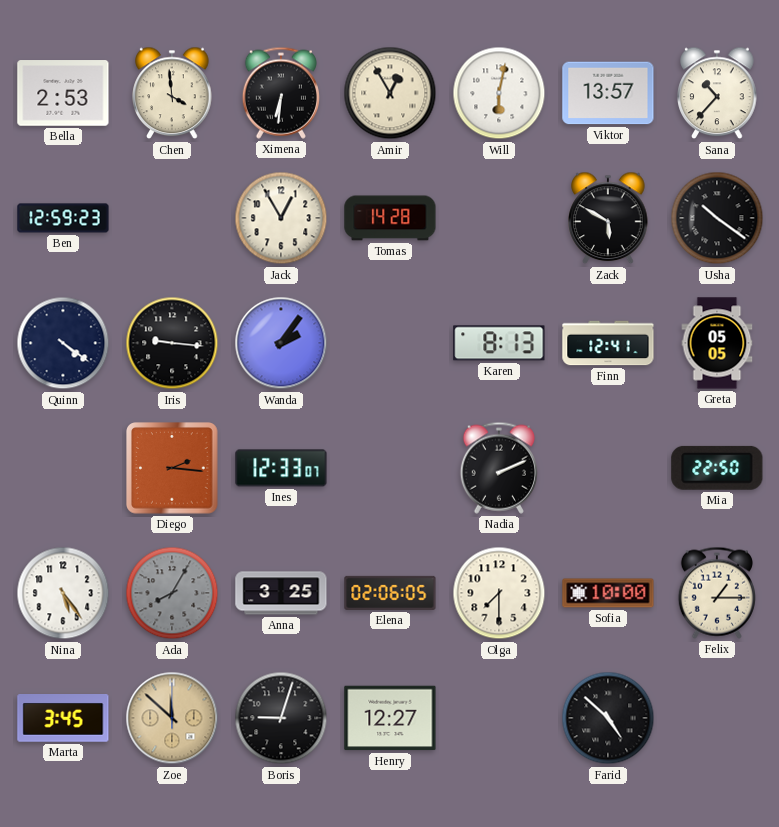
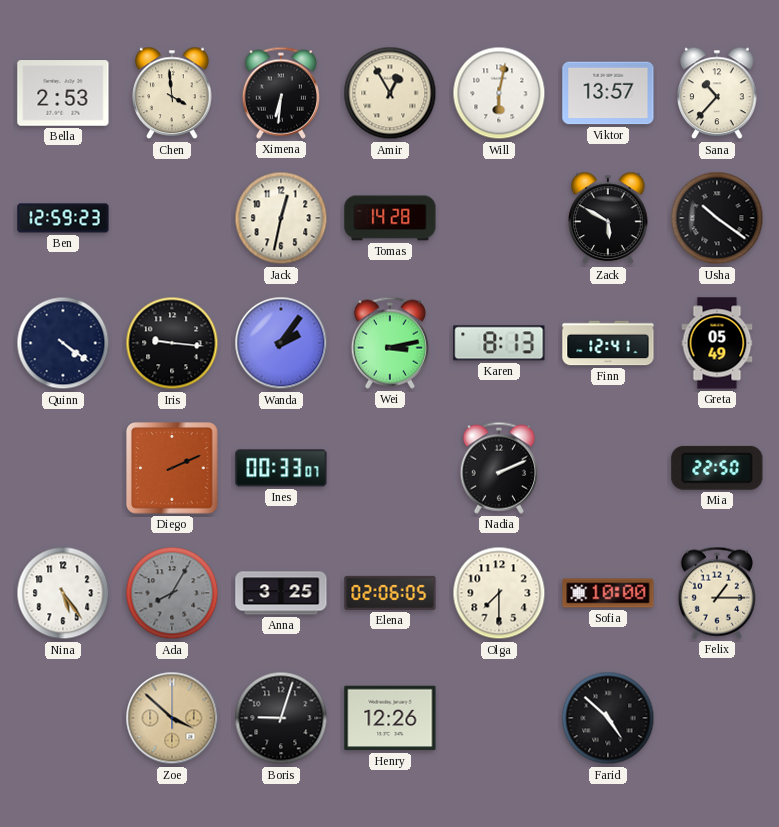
Jack: 12:55 -> 12:32 (281, 218)
Wei: none -> 3:13 (390, 343)
Greta: 05:05 -> 05:49 (717, 343)
Diego: 2:16 -> 2:11 (172, 468)
Ines: 12:33 -> 00:33 (281, 468)
Marta: 3:45 -> none (63, 719)
Zoe: 11:52 -> 3:52 (172, 718)
Henry: 12:27 -> 12:26 (390, 718)
